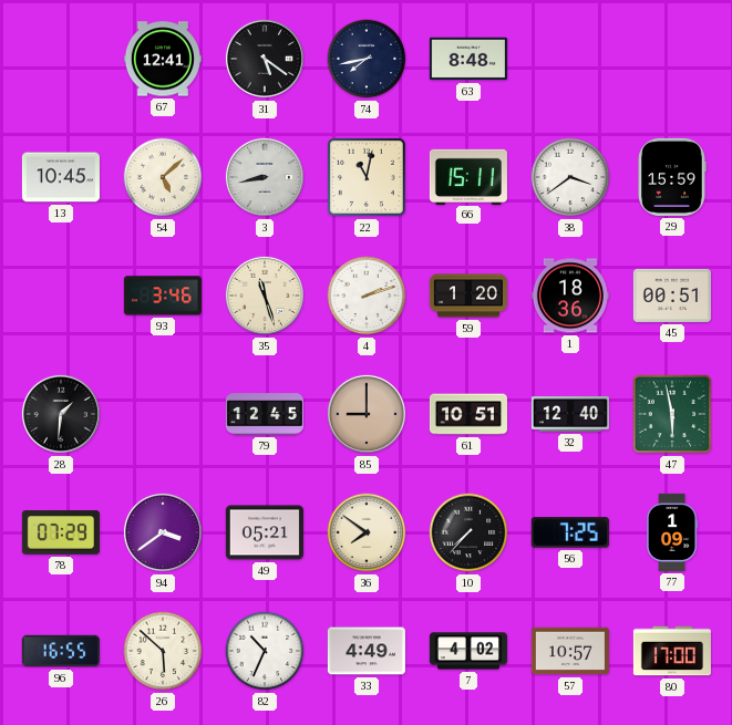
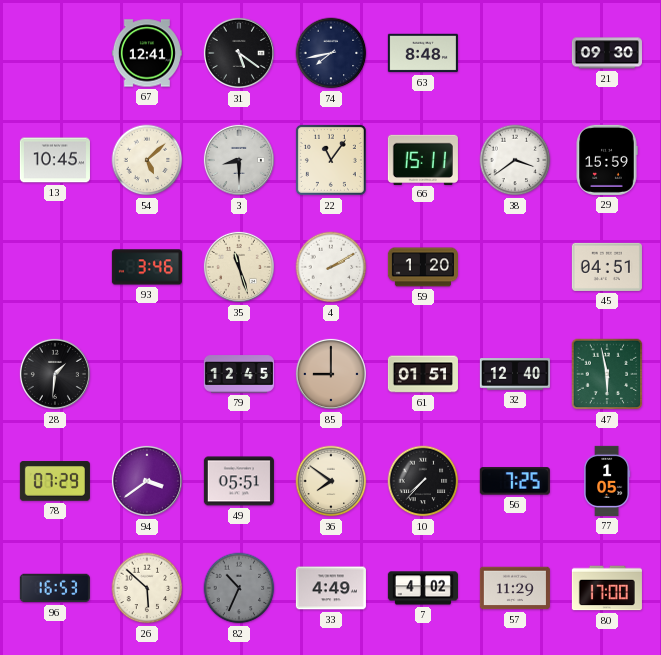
21: none -> 09:30 (607, 53)
3: 8:43 -> 8:30 (239, 160)
22: 11:02 -> 11:06 (331, 160)
4: 2:12 -> 2:10 (331, 267)
1: 18:36 -> none (570, 296)
45: 00:51 -> 04:51 (607, 267)
61: 10:51 -> 01:51 (423, 374)
49: 05:21 -> 05:51 (239, 481)
77: 1:09 -> 1:05 (608, 481)
96: 16:55 -> 16:53 (55, 588)
82 dial: white -> grey (239, 588)
57: 10:57 -> 11:29 (515, 588)
